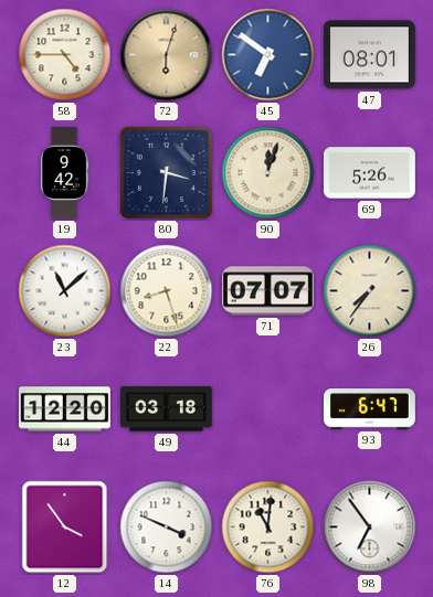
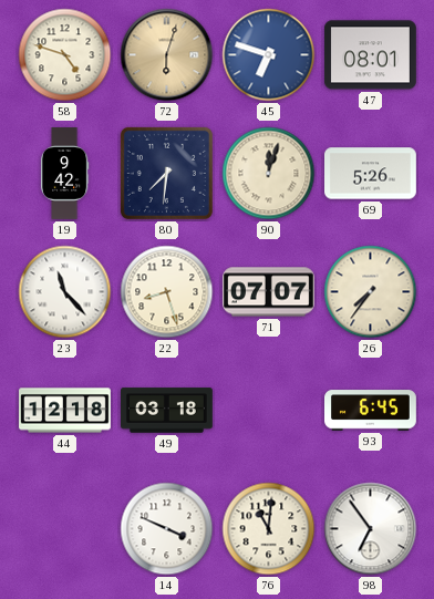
58: 4:45 -> 4:48 (65, 55)
45: 6:51 -> 6:48 (269, 55)
80: 3:31 -> 7:31 (166, 173)
23: 11:08 -> 11:23 (65, 292)
44: 12:20 -> 12:18 (65, 411)
93: 6:47 -> 6:45 (371, 411)
12: 3:54 -> none (65, 527)
